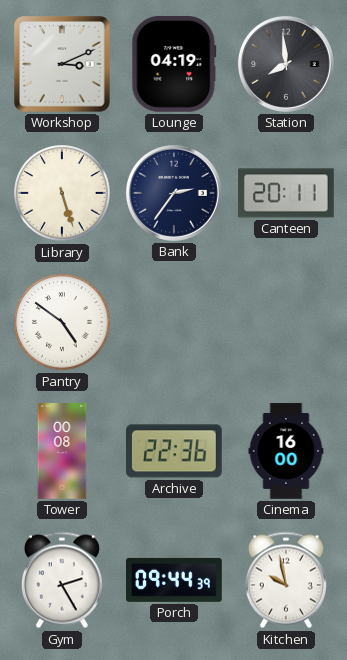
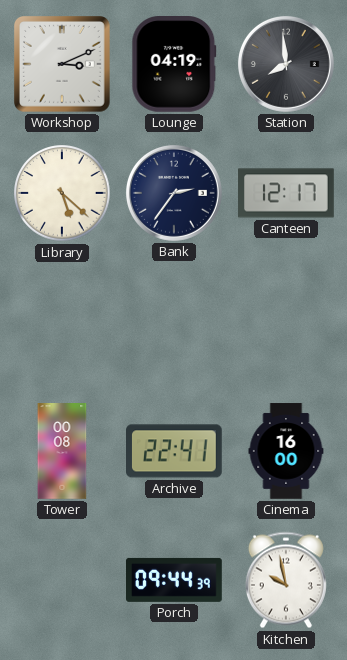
Library: 5:27 -> 5:22 (62, 193)
Canteen: 20:11 -> 12:17 (286, 193)
Pantry: 4:51 -> none (62, 322)
Archive: 22:36 -> 22:41 (175, 451)
Gym: 2:25 -> none (62, 580)
